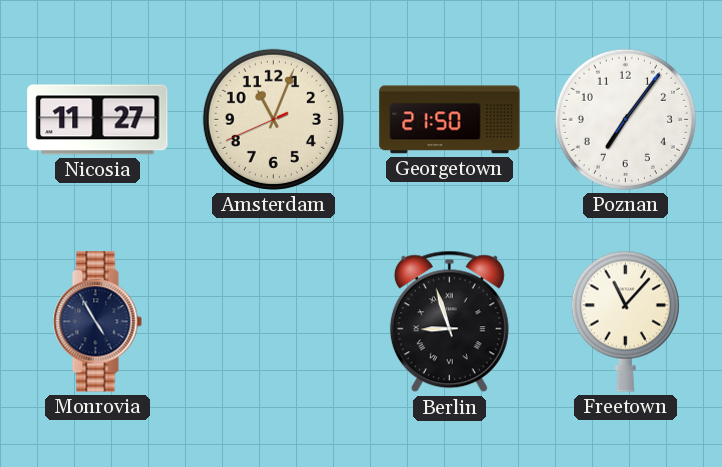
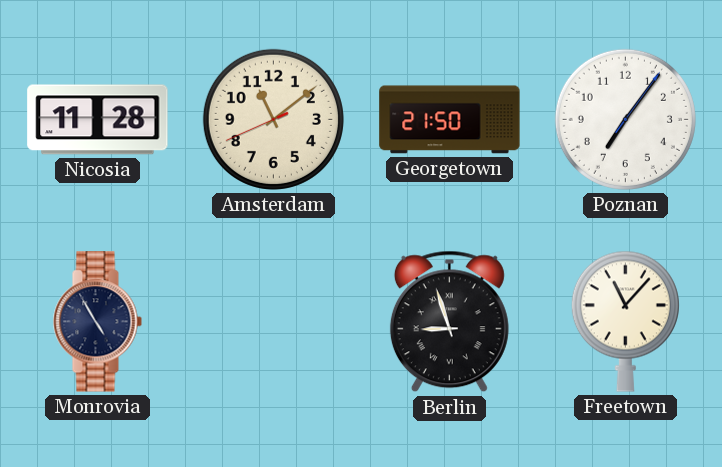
Nicosia: 11:27 -> 11:28 (98, 120)
Amsterdam: 11:03 -> 11:08 (273, 119)
